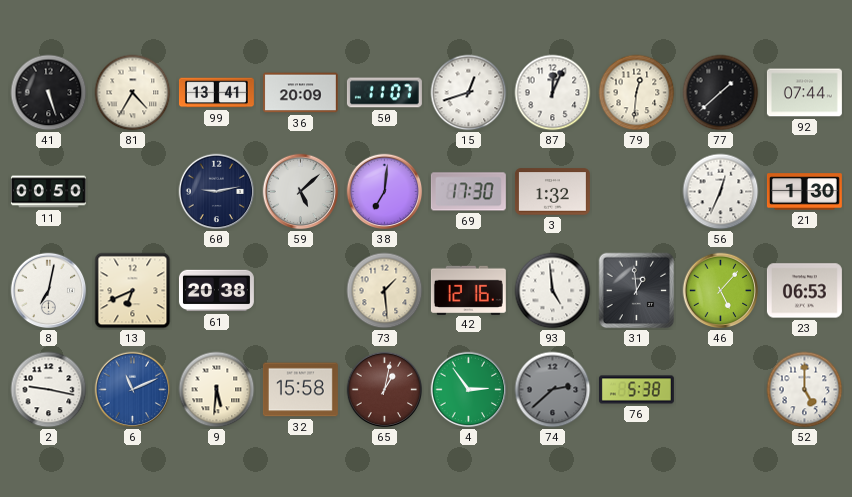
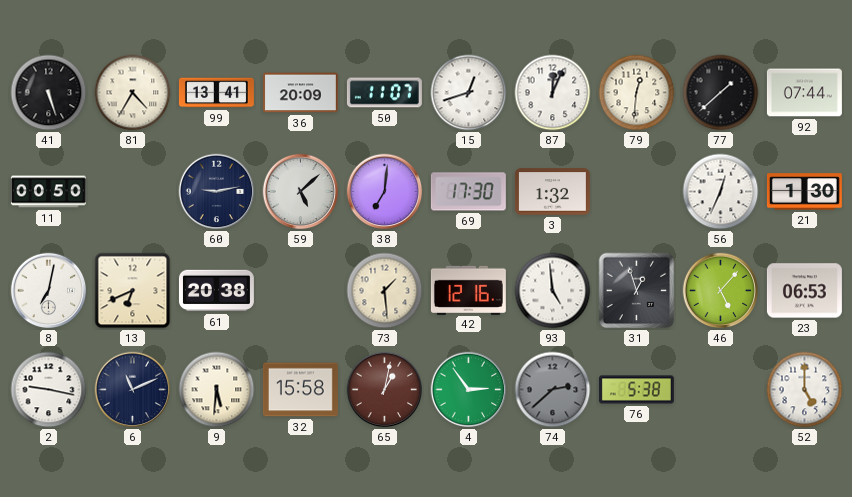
31: 12:59 -> 12:57 (637, 291)
6 dial: blue -> navy (133, 390)
